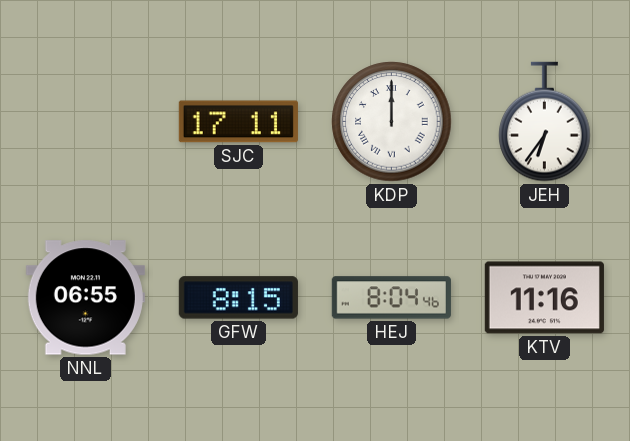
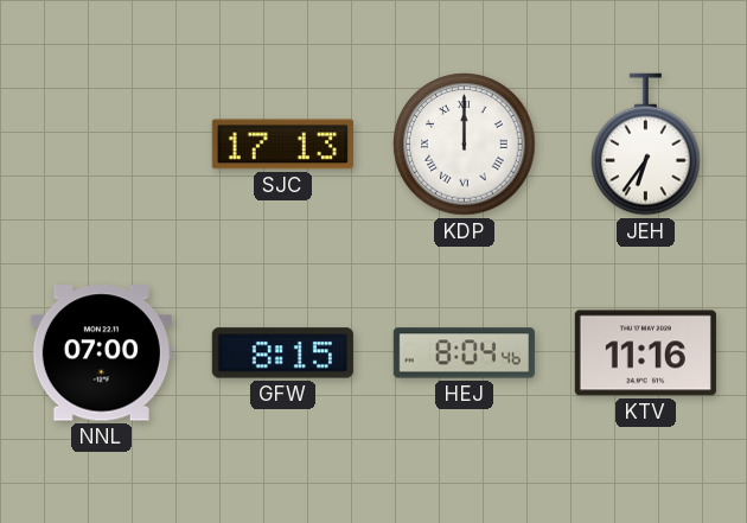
SJC: 17:11 -> 17:13 (282, 145)
NNL: 06:55 -> 07:00 (101, 353)
